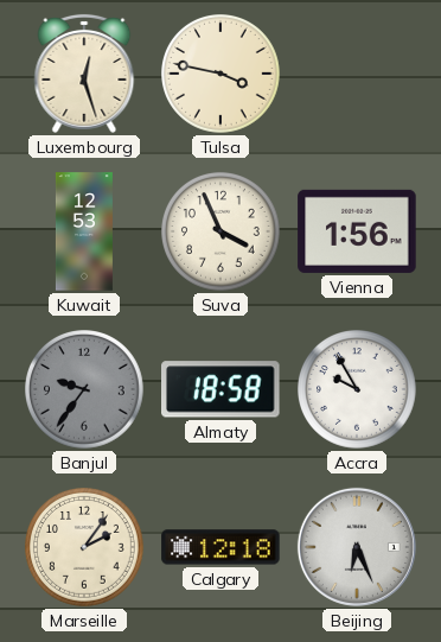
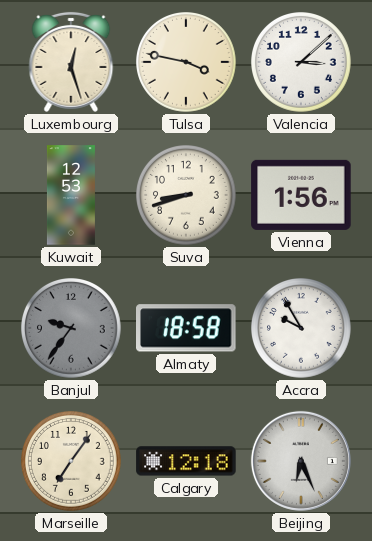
Valencia: none -> 3:08 (302, 63)
Suva: 3:56 -> 8:42 (187, 196)
Marseille: 2:06 -> 7:06 (72, 462)
